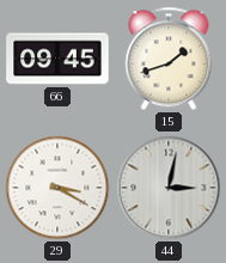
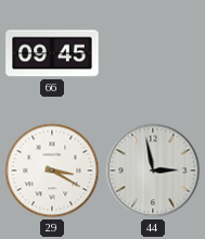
15: 1:42 -> none (169, 59)
44: 3:02 -> 2:58 (153, 171)
